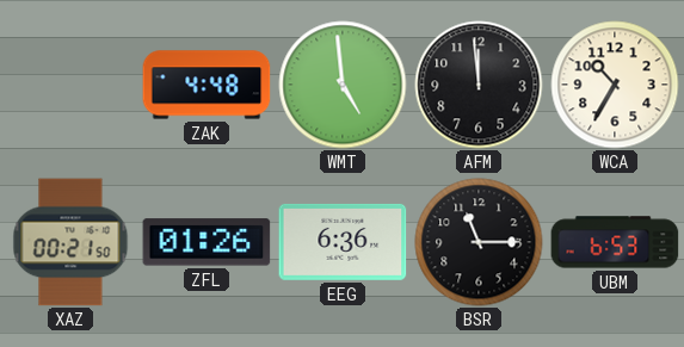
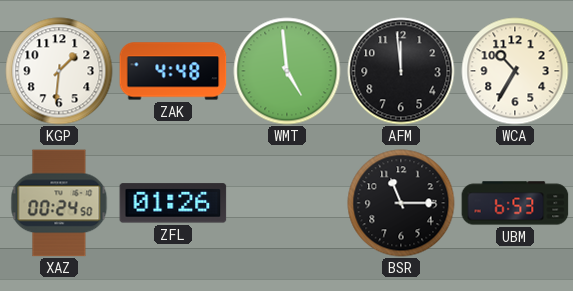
KGP: none -> 1:31 (59, 71)
XAZ: 00:21 -> 00:24 (59, 203)
EEG: 6:36 -> none (343, 242)
